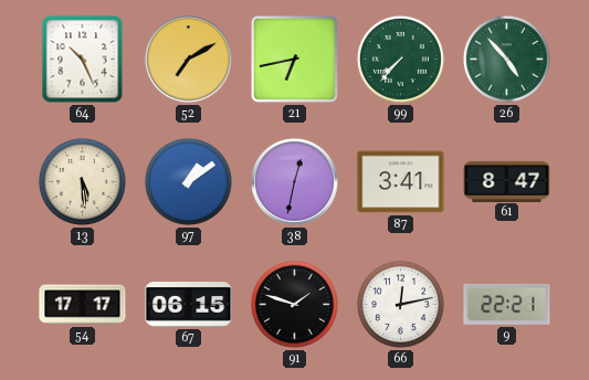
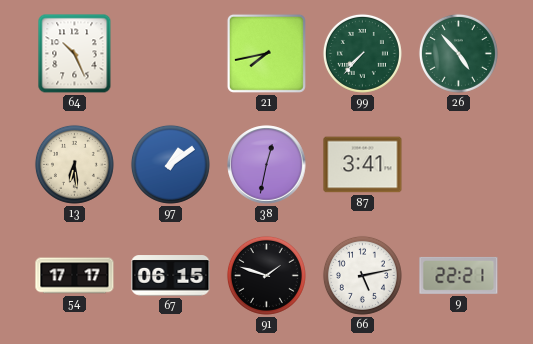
52: 7:10 -> none (189, 60)
21: 6:43 -> 7:43 (266, 53)
13: 5:29 -> 6:29 (74, 164)
61: 8:47 -> none (507, 181)
66: 12:13 -> 5:13 (362, 275)
